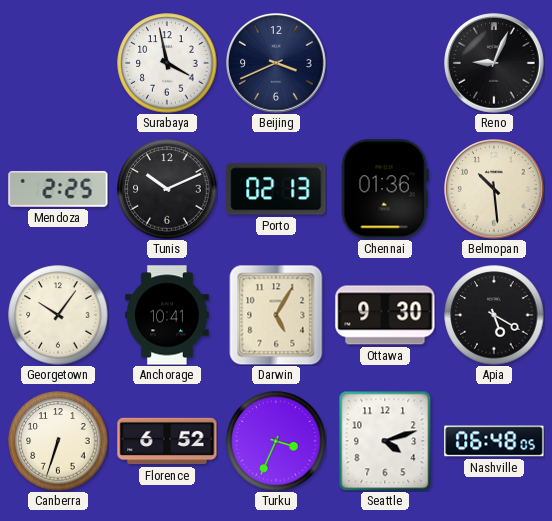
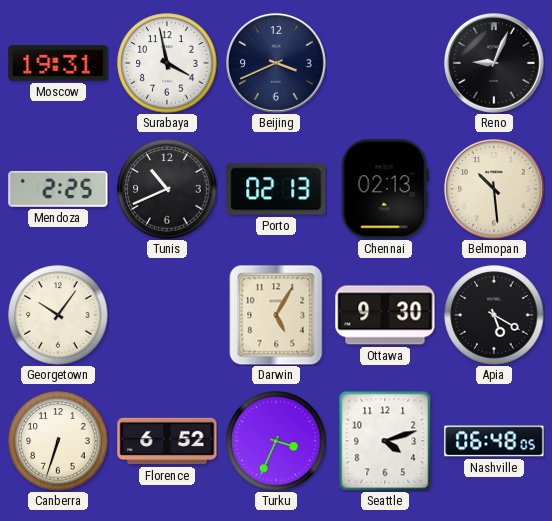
Moscow: none -> 19:31 (58, 63)
Tunis: 10:11 -> 10:41 (167, 189)
Chennai: 01:36 -> 02:13 (385, 189)
Anchorage: 10:41 -> none (167, 315)
